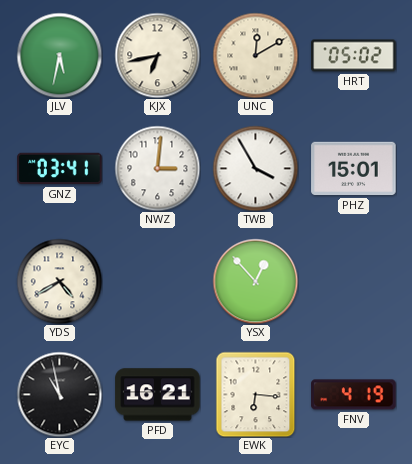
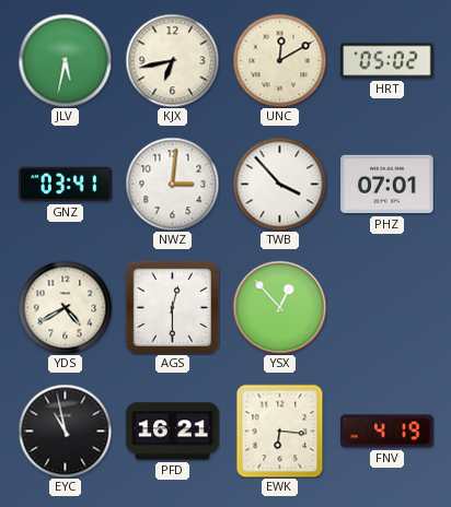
TWB: 3:55 -> 3:53 (279, 184)
PHZ: 15:01 -> 07:01 (388, 185)
AGS: none -> 12:30 (172, 307)
